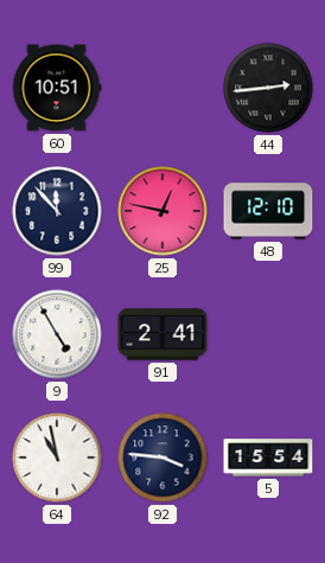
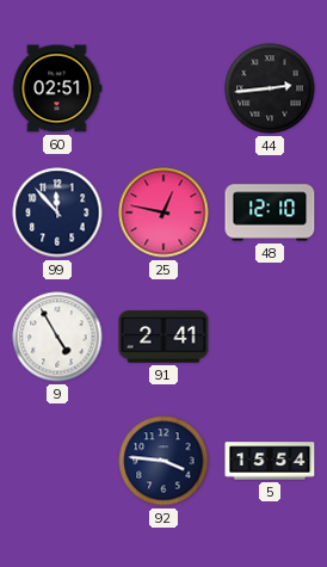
60: 10:51 -> 02:51 (57, 88)
64: 10:58 -> none (57, 458)
